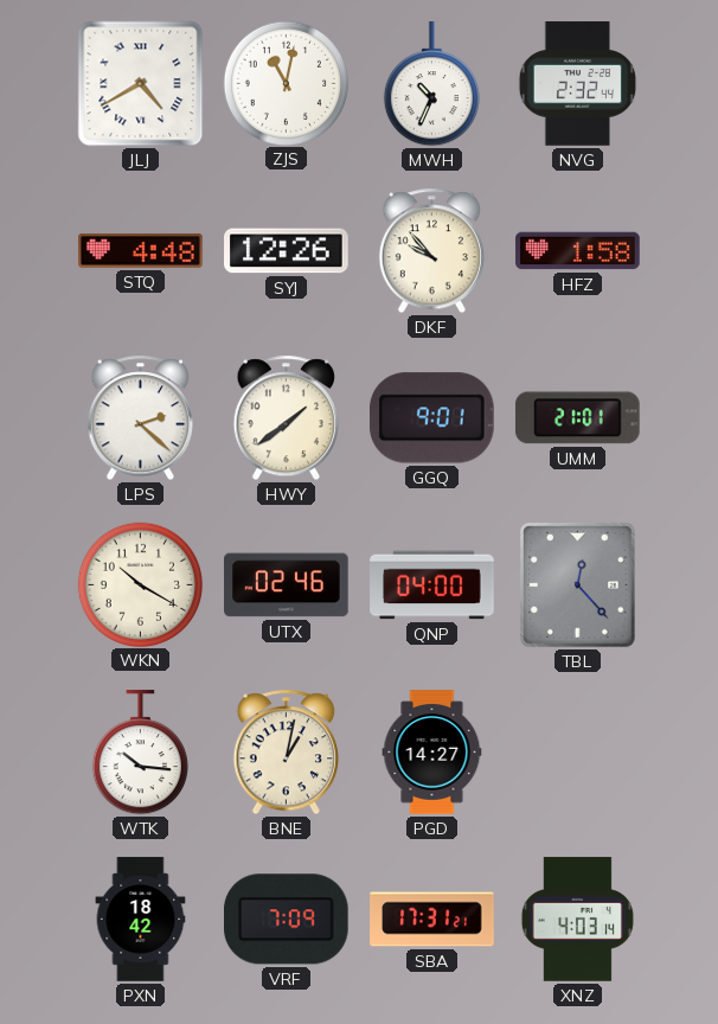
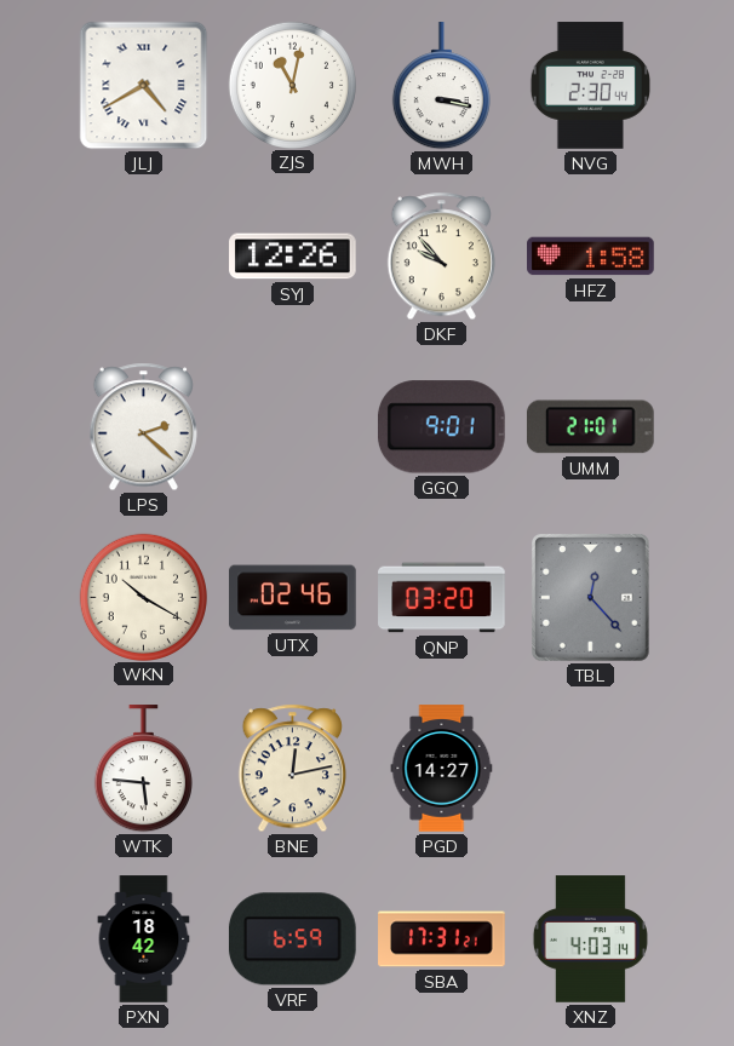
MWH: 10:34 -> 3:17 (441, 86)
NVG: 2:32 -> 2:30 (591, 86)
STQ: 4:48 -> none (141, 250)
HWY: 1:39 -> none (286, 418)
QNP: 04:00 -> 03:20 (442, 598)
WTK: 10:16 -> 5:46 (143, 769)
BNE: 1:02 -> 12:13 (292, 769)
VRF: 7:09 -> 6:59 (292, 939)
